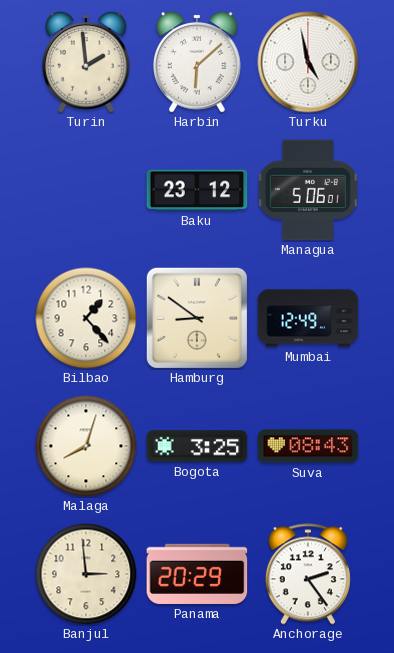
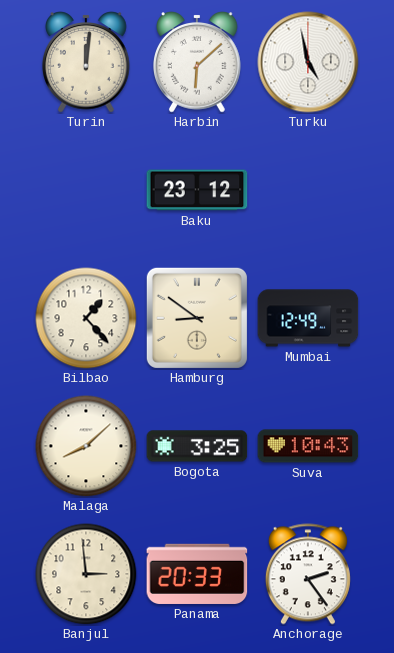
Turin: 1:59 -> 12:01 (87, 62)
Managua: 5:06 -> none (308, 190)
Malaga: 8:03 -> 8:08 (86, 446)
Suva: 08:43 -> 10:43 (308, 446)
Panama: 20:29 -> 20:33 (197, 574)
